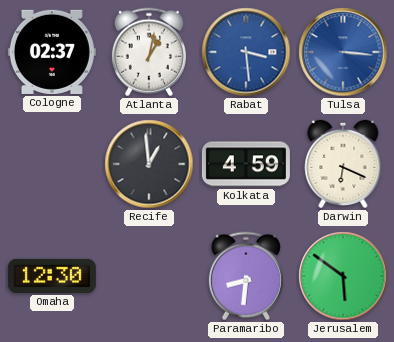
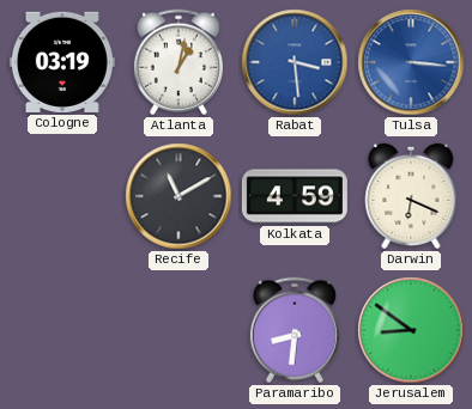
Cologne: 02:37 -> 03:19 (62, 62)
Recife: 12:59 -> 11:10 (178, 196)
Omaha: 12:30 -> none (52, 276)
Jerusalem: 5:51 -> 8:51 (411, 330)
